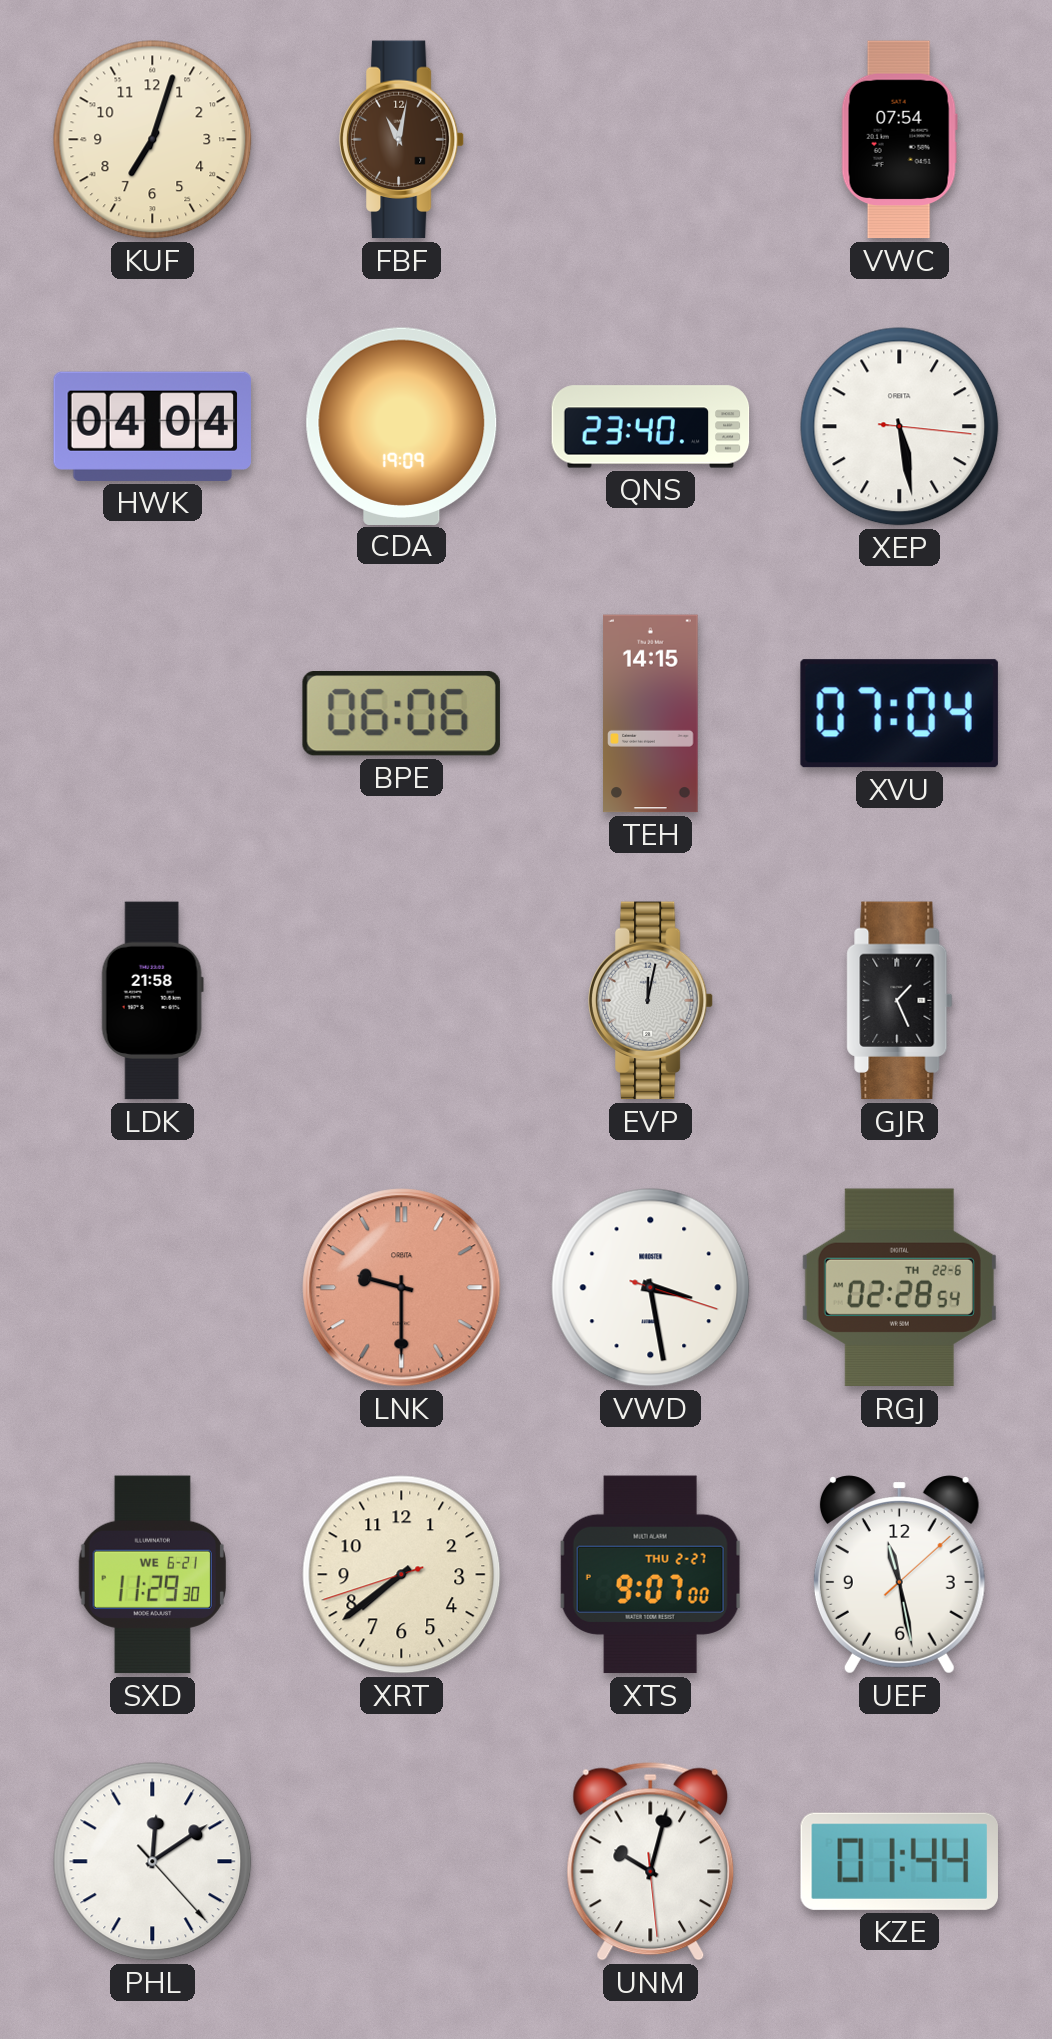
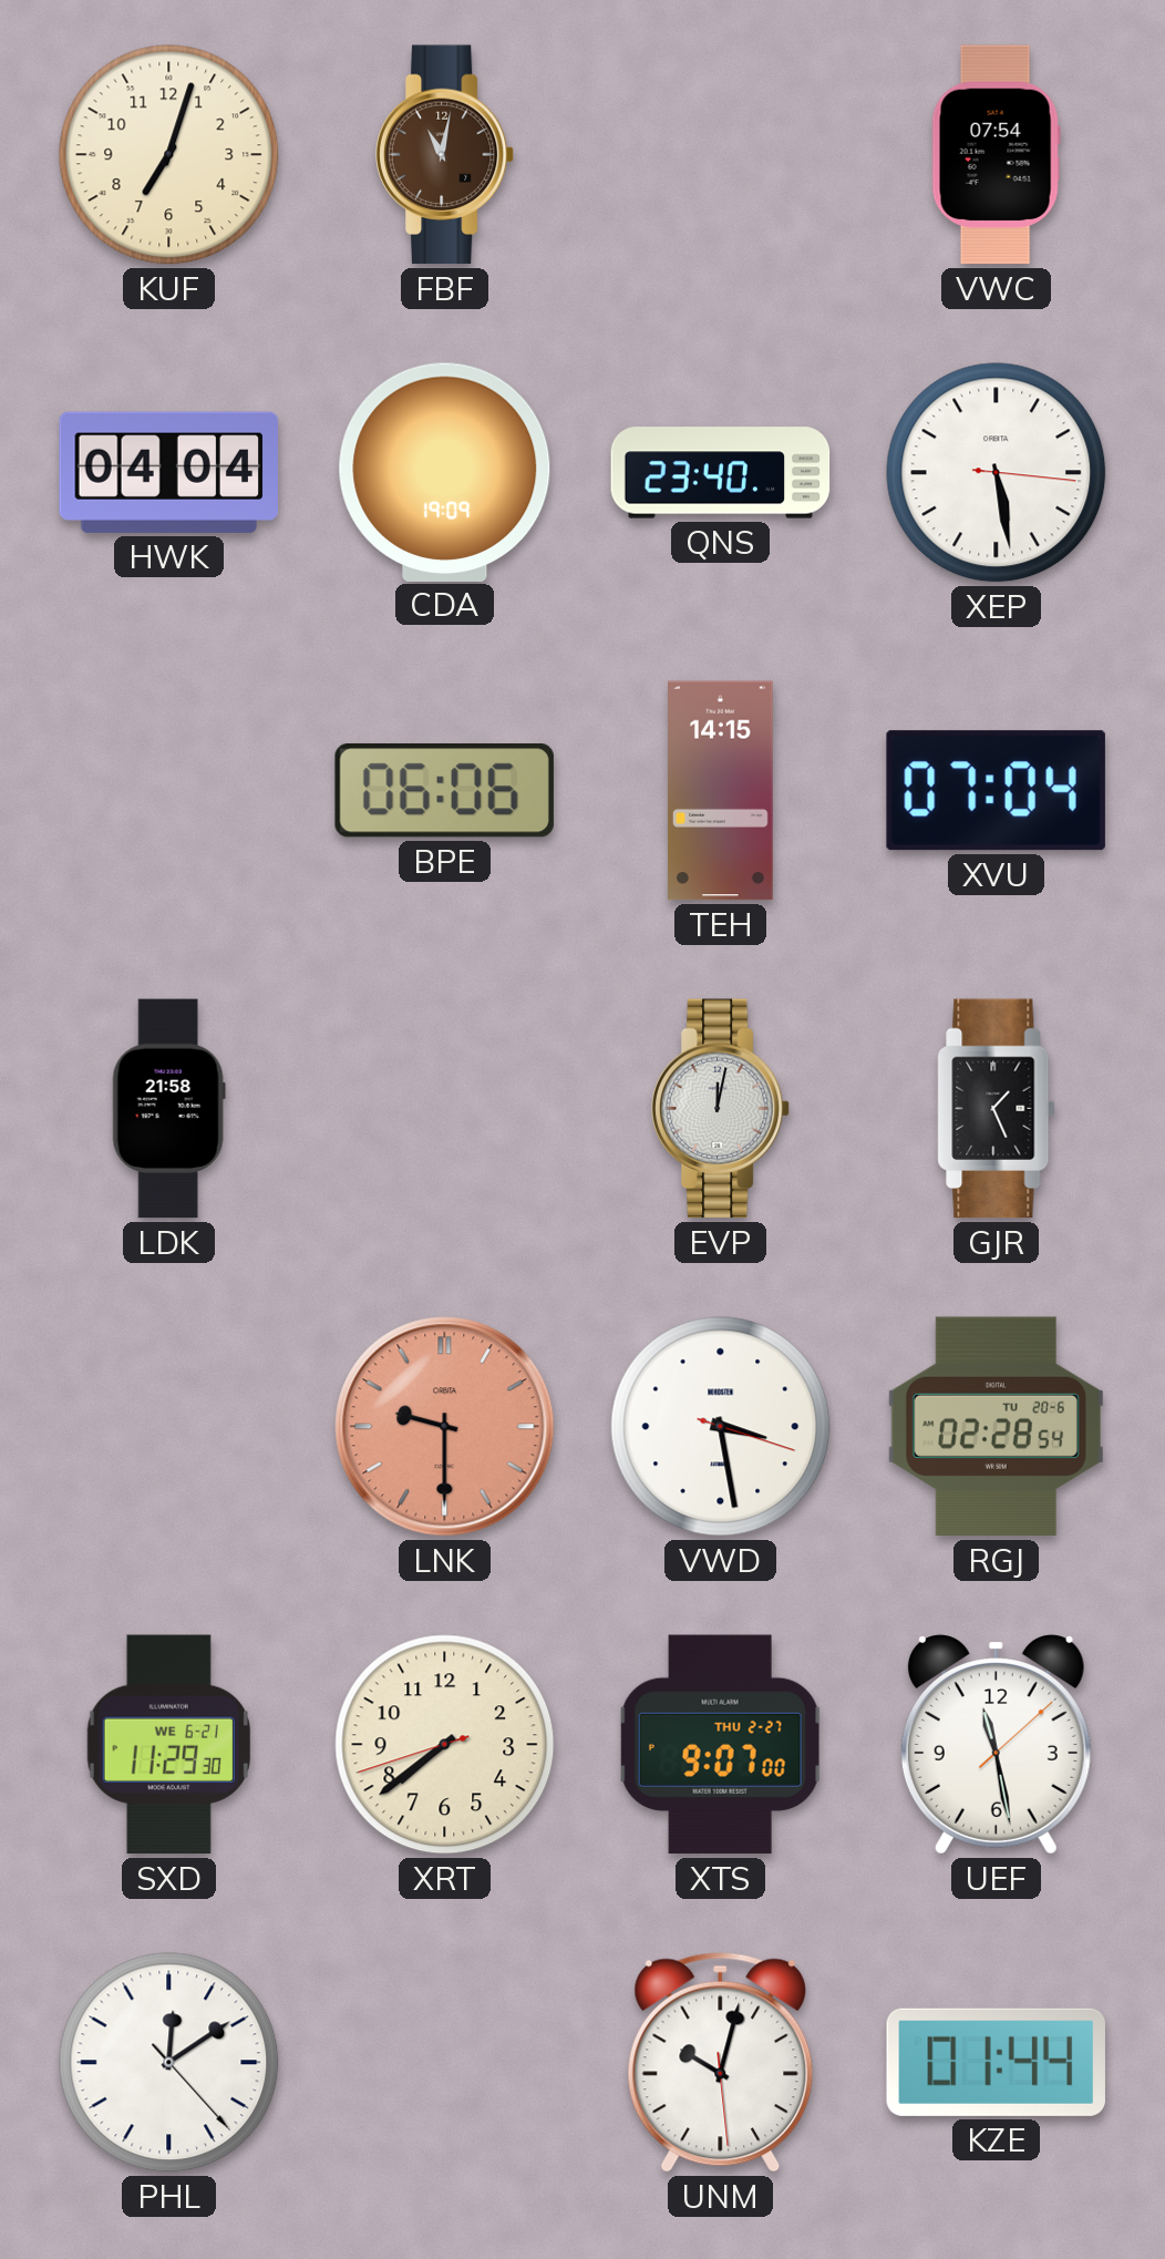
RGJ date: TH 22-6 -> TU 20-6 (996, 1427)
